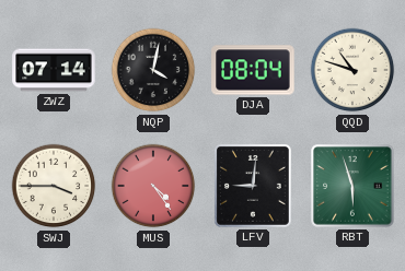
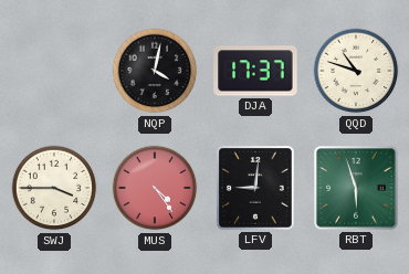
ZWZ: 07:14 -> none (54, 70)
DJA: 08:04 -> 17:37 (255, 71)
